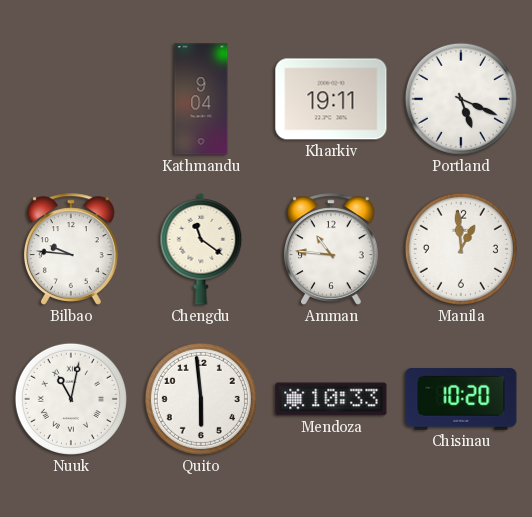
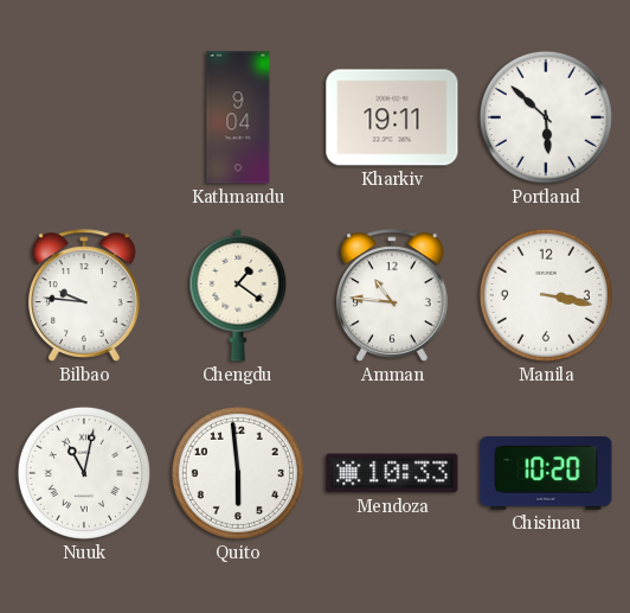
Portland: 5:19 -> 5:52 (546, 117)
Chengdu: 11:21 -> 1:21 (238, 295)
Manila: 12:59 -> 3:17 (546, 295)
